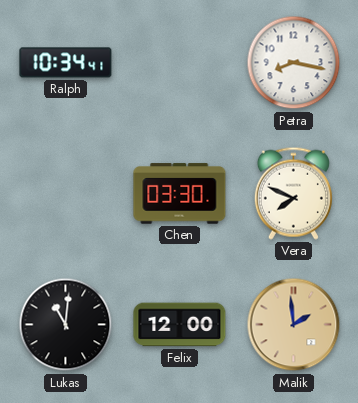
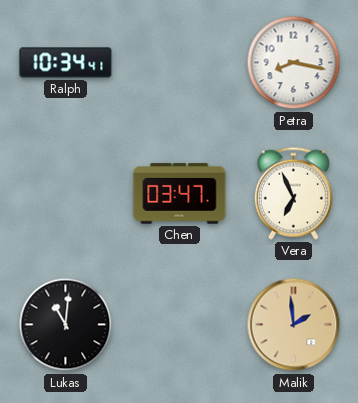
Chen: 03:30 -> 03:47 (180, 194)
Vera: 7:49 -> 6:56 (293, 193)
Felix: 12:00 -> none (180, 325)
